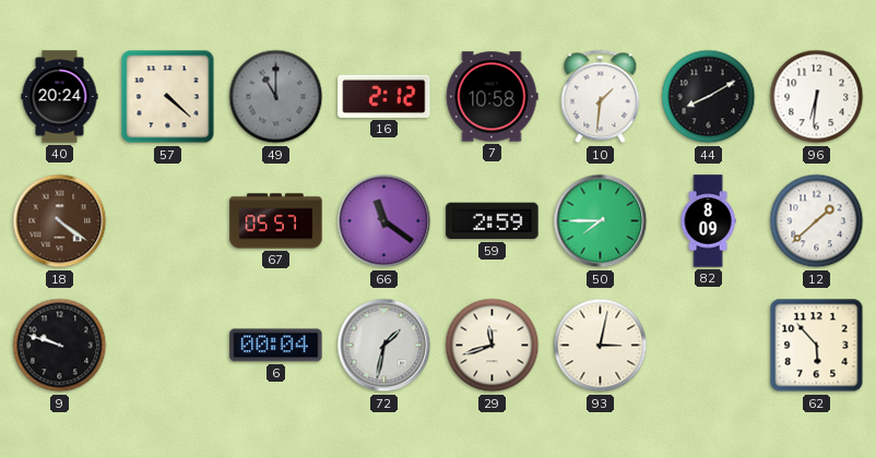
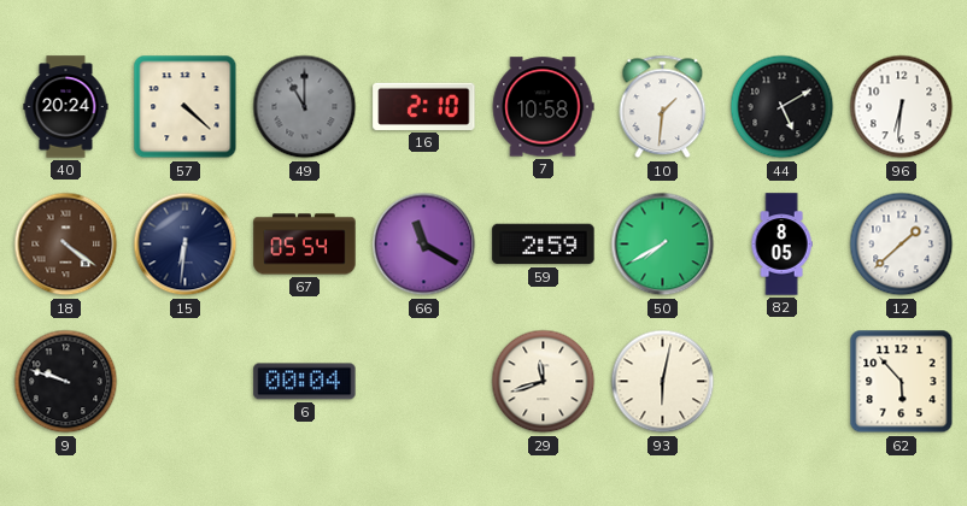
16: 2:12 -> 2:10 (424, 106)
44: 8:10 -> 5:10 (783, 107)
15: none -> 6:31 (186, 245)
67: 05:57 -> 05:54 (305, 245)
66: 11:21 -> 11:20 (424, 245)
50: 7:45 -> 7:40 (663, 245)
82: 8:09 -> 8:05 (781, 245)
72: 1:32 -> none (384, 346)
93: 3:02 -> 6:02 (663, 382)
